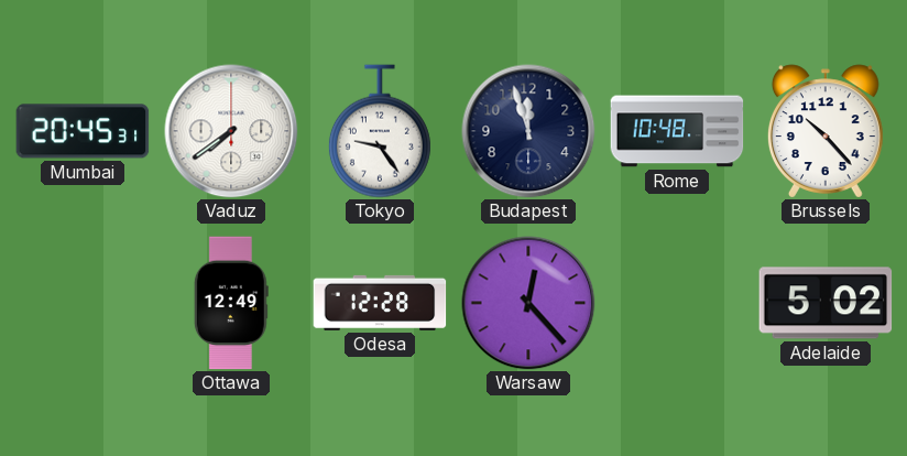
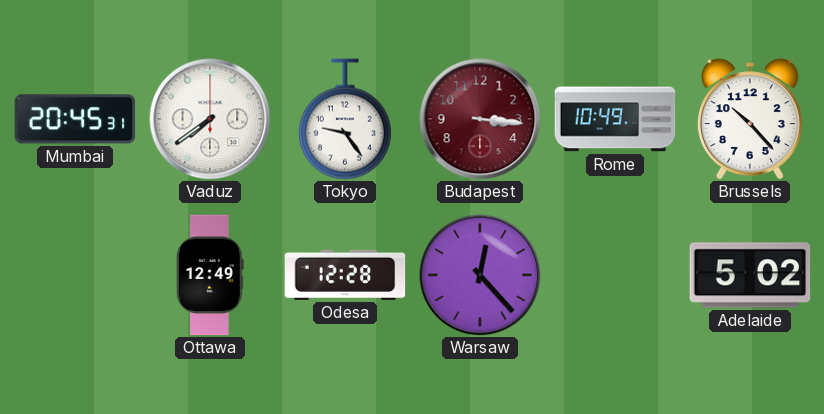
Budapest: 11:57 -> 3:16 (480, 119)
Budapest dial: navy -> burgundy (480, 119)
Rome: 10:48 -> 10:49 (615, 119)
